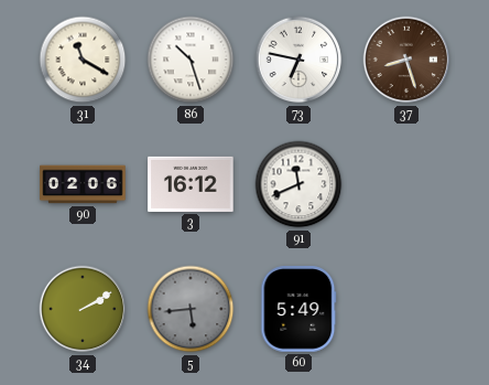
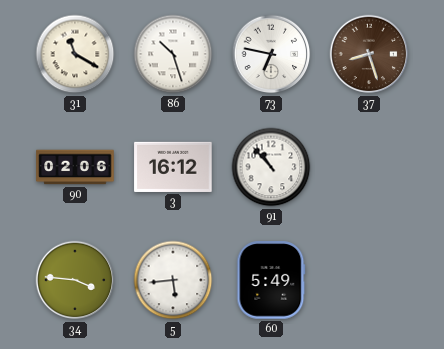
91: 11:41 -> 10:53 (271, 167)
34: 2:10 -> 3:46 (75, 280)
5 dial: grey -> white (173, 280)
